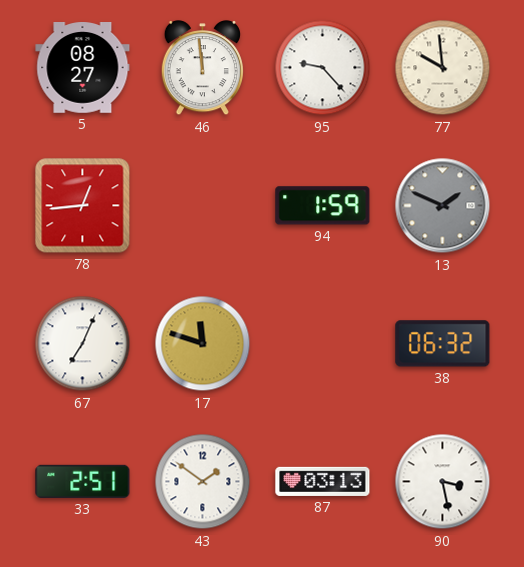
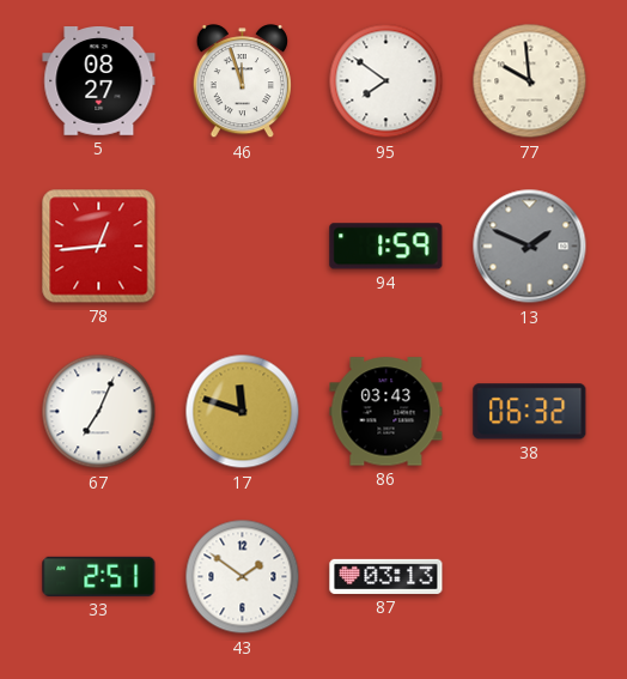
46: 11:59 -> 11:57 (242, 81)
95: 9:23 -> 7:51 (386, 81)
86: none -> 03:43 (386, 412)
90: 3:28 -> none (443, 482)
